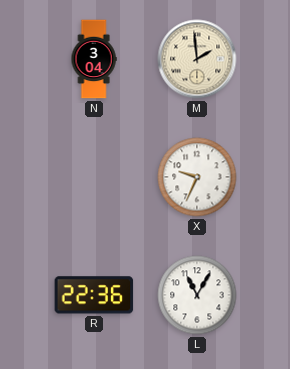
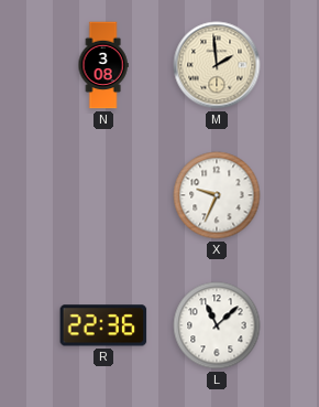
N: 3:04 -> 3:08 (103, 65)
L: 11:05 -> 11:08 (217, 325)
